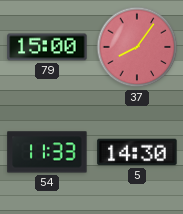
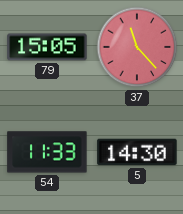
79: 15:00 -> 15:05 (47, 47)
37: 8:06 -> 11:23 (137, 47)
